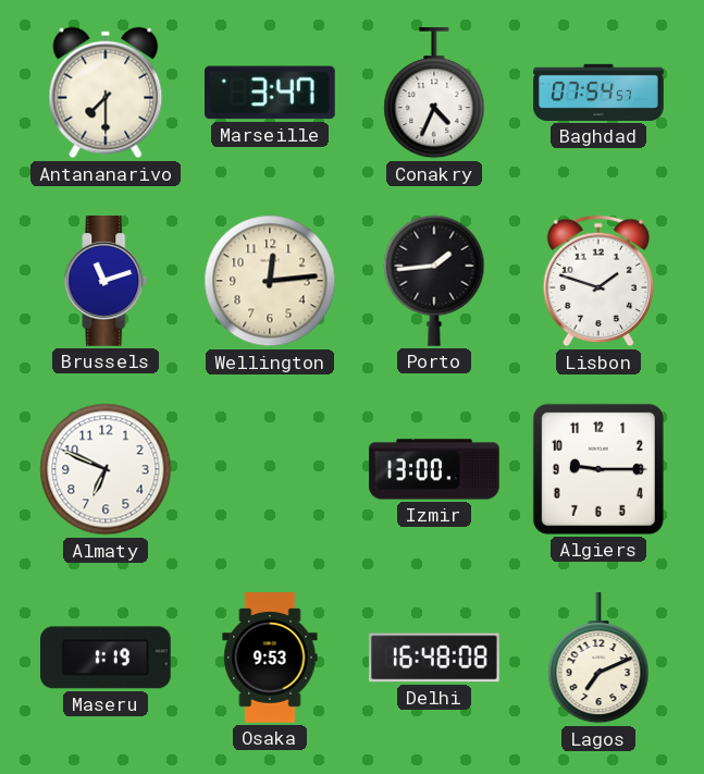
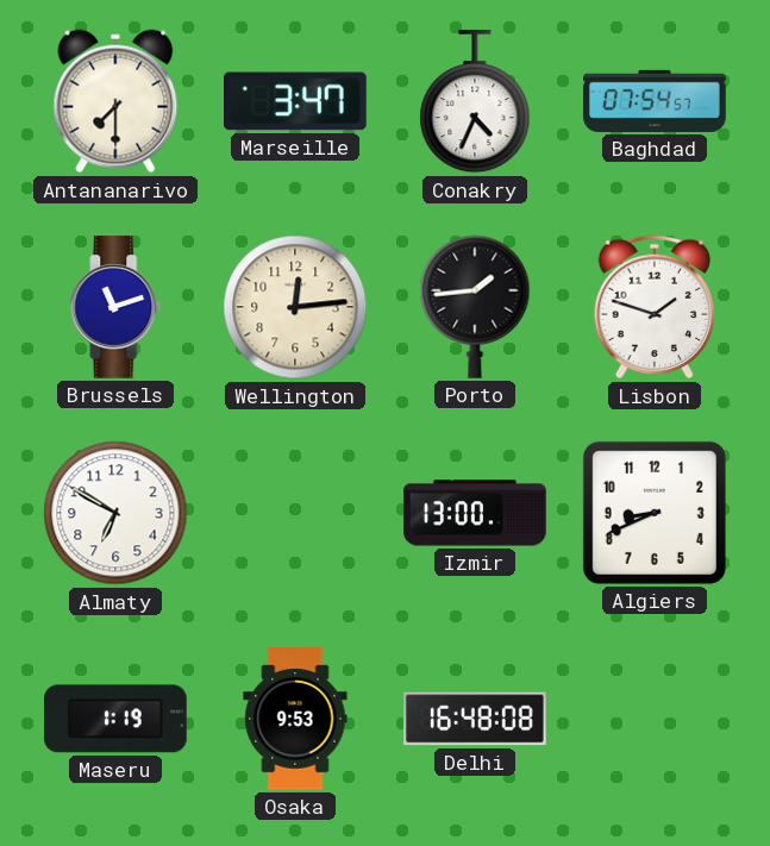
Almaty: 6:49 -> 6:50 (115, 513)
Algiers: 9:15 -> 8:41 (655, 513)
Lagos: 7:11 -> none (598, 659)
